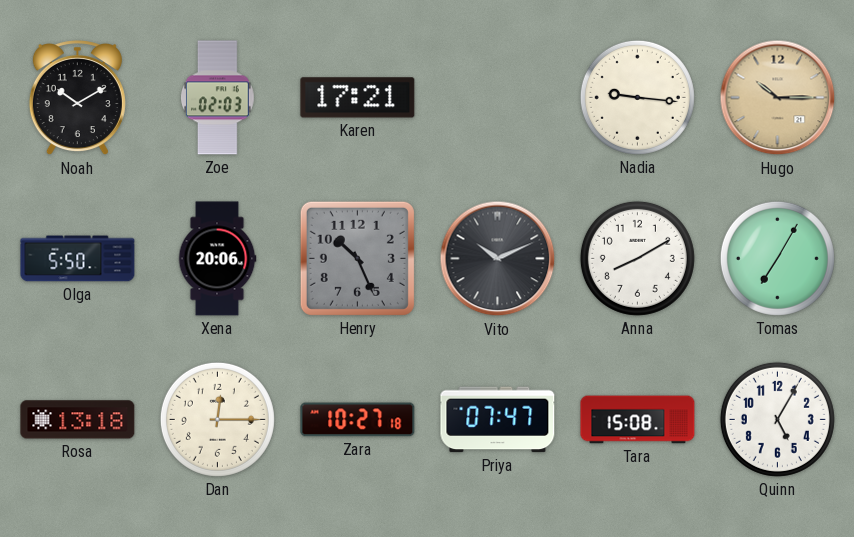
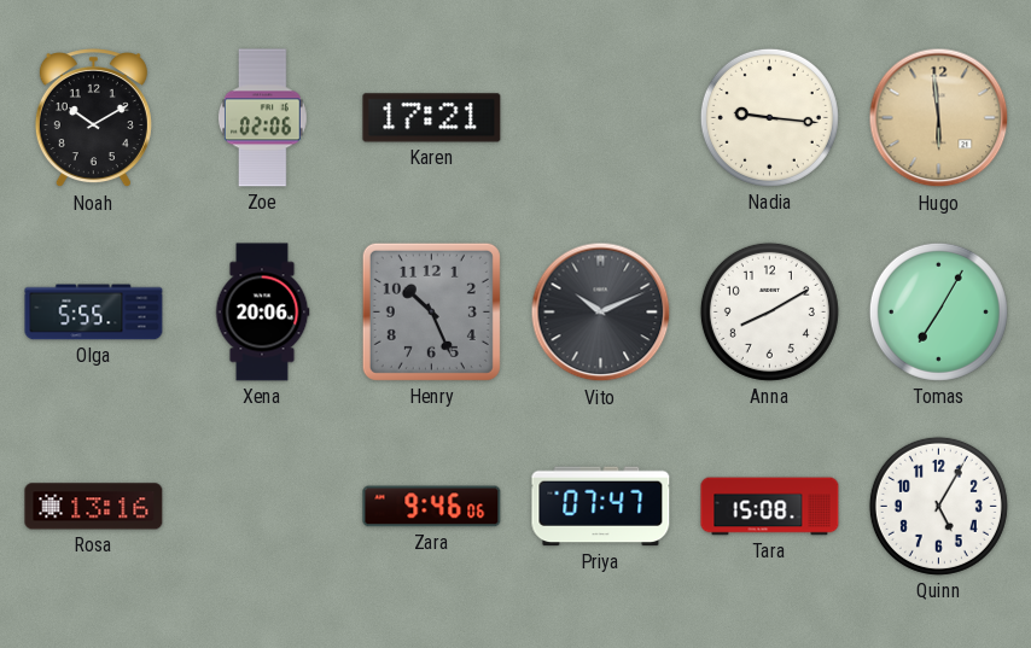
Zoe: 02:03 -> 02:06 (263, 118)
Hugo: 10:15 -> 5:59 (939, 118)
Olga: 5:50 -> 5:55 (94, 313)
Rosa: 13:18 -> 13:16 (94, 507)
Dan: 12:15 -> none (217, 419)
Zara: 10:27 -> 9:46 (432, 507)
